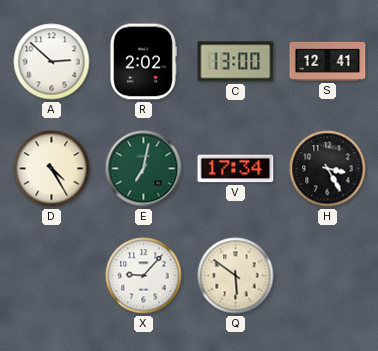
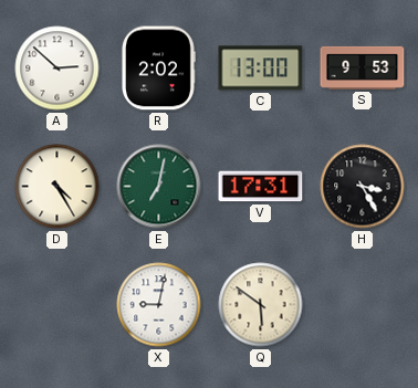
S: 12:41 -> 9:53 (363, 67)
V: 17:34 -> 17:31 (261, 187)
X: 9:07 -> 9:02 (159, 305)
